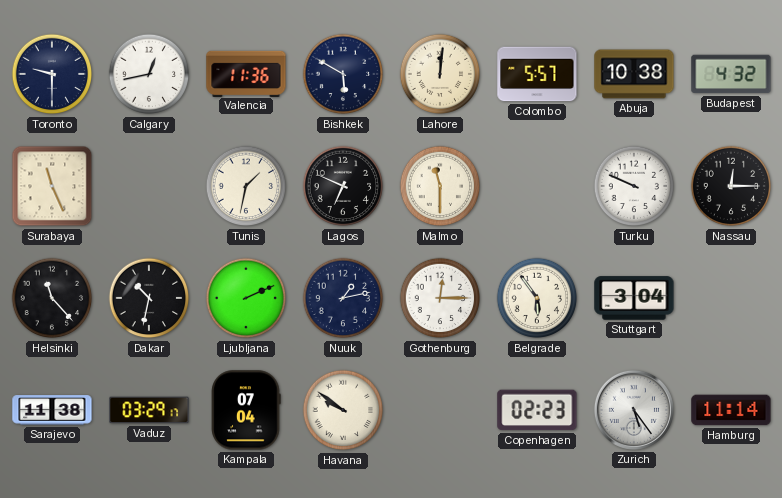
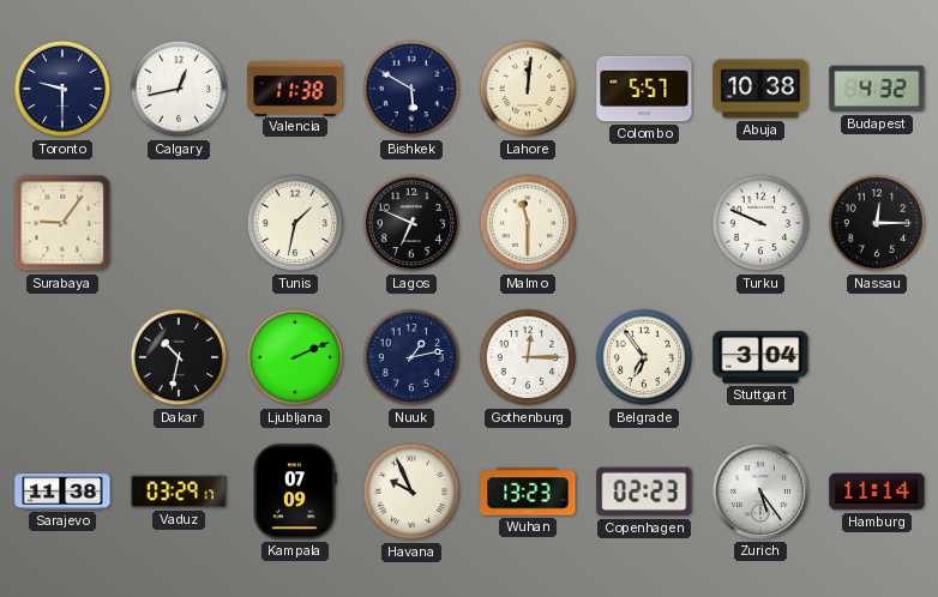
Valencia: 11:36 -> 11:38 (295, 88)
Surabaya: 11:26 -> 9:06 (62, 223)
Helsinki: 11:23 -> none (52, 298)
Belgrade: 5:54 -> 6:54 (644, 357)
Kampala: 07:04 -> 07:09 (295, 492)
Havana: 9:51 -> 9:56 (411, 492)
Wuhan: none -> 13:23 (528, 492)
